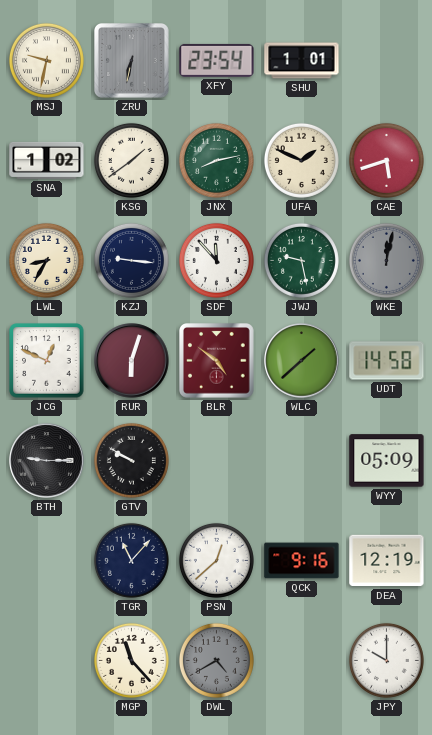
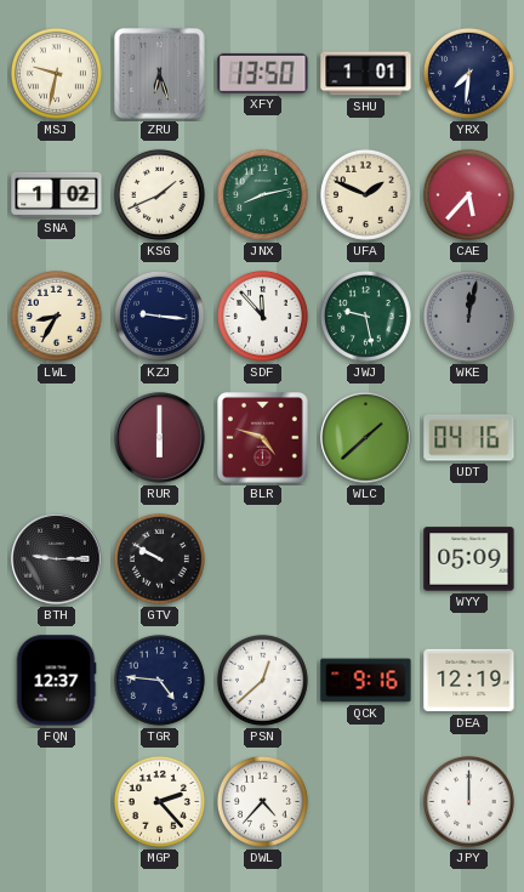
ZRU: 6:32 -> 6:27 (160, 74)
XFY: 23:54 -> 13:50 (263, 73)
YRX: none -> 7:31 (468, 73)
KSG: 1:39 -> 1:41 (159, 194)
CAE: 5:42 -> 5:37 (468, 194)
JCG: 12:49 -> none (47, 361)
RUR: 6:03 -> 6:00 (160, 438)
BLR: 4:51 -> 4:48 (263, 438)
UDT: 14:58 -> 04:16 (469, 438)
FQN: none -> 12:37 (56, 681)
TGR: 11:07 -> 4:46 (159, 680)
MGP: 11:23 -> 2:23 (159, 801)
DWL: 4:40 -> 4:37 (262, 801)
DWL dial: grey -> white (262, 801)
JPY: 10:00 -> 12:00 (468, 801)
